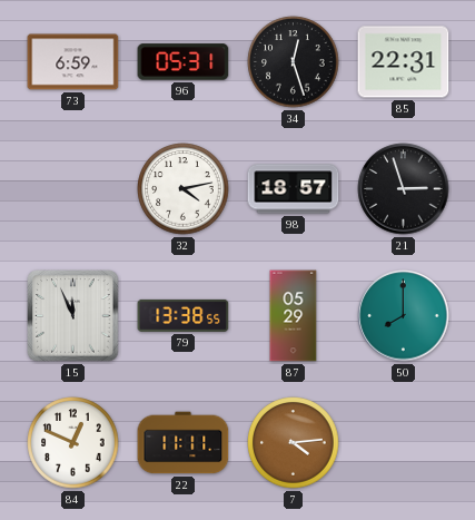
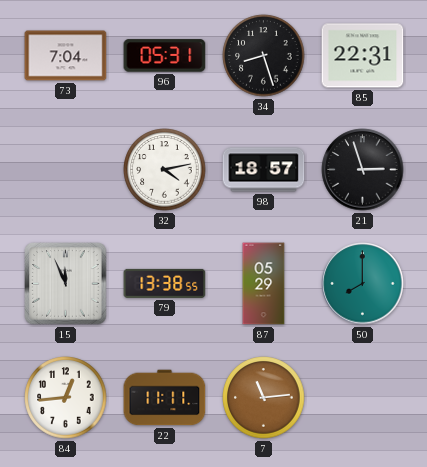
73: 6:59 -> 7:04 (66, 56)
34: 12:27 -> 8:27 (264, 56)
84: 12:49 -> 12:44 (66, 398)
7: 4:14 -> 11:14 (264, 398)
